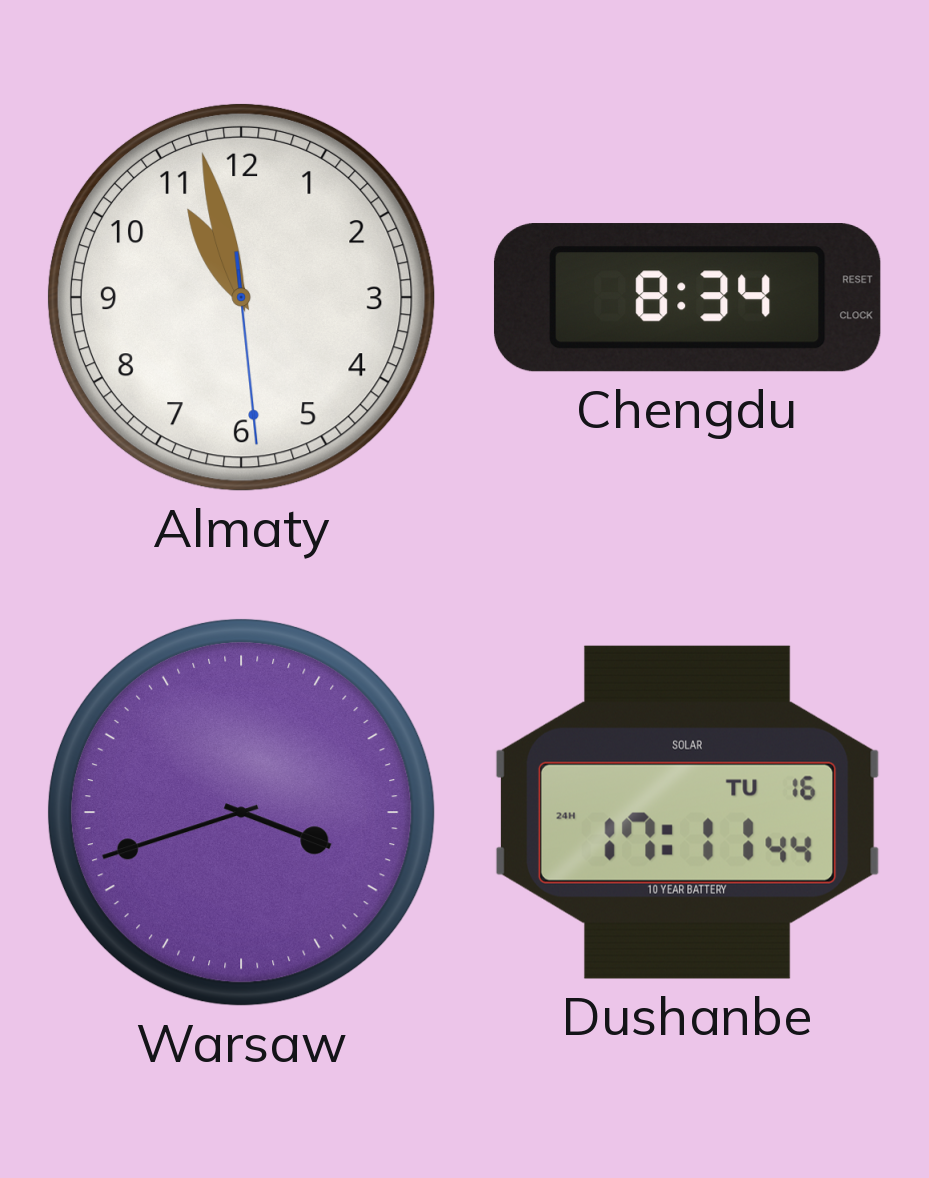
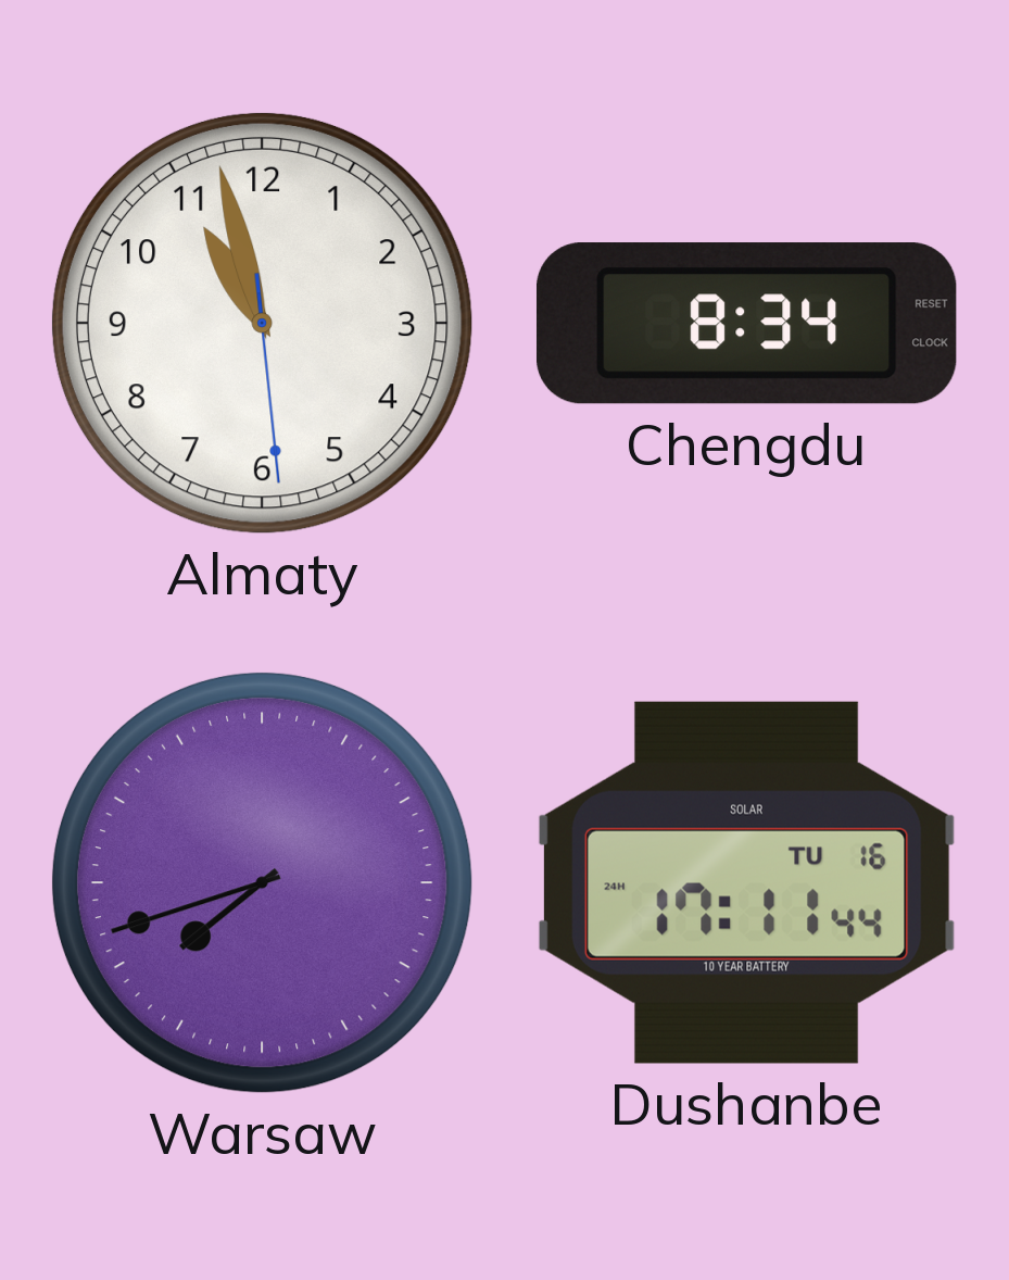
Warsaw: 3:42 -> 7:42 (262, 882)
